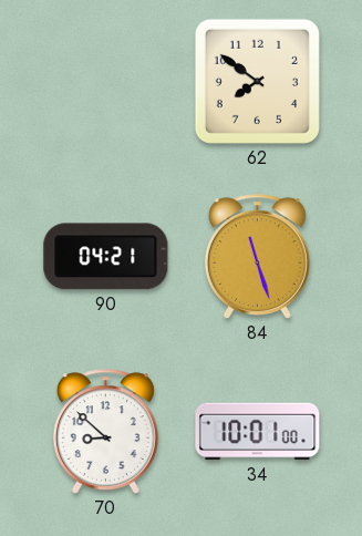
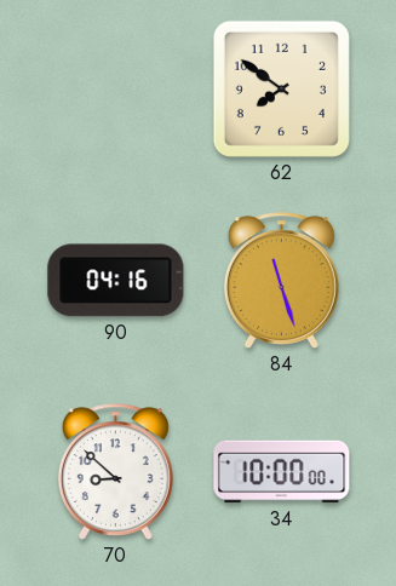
90: 04:21 -> 04:16 (116, 281)
34: 10:01 -> 10:00 (282, 472)
